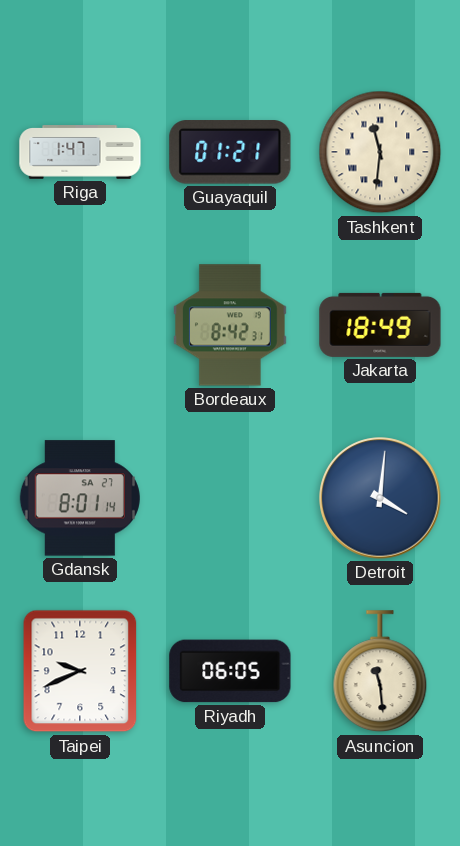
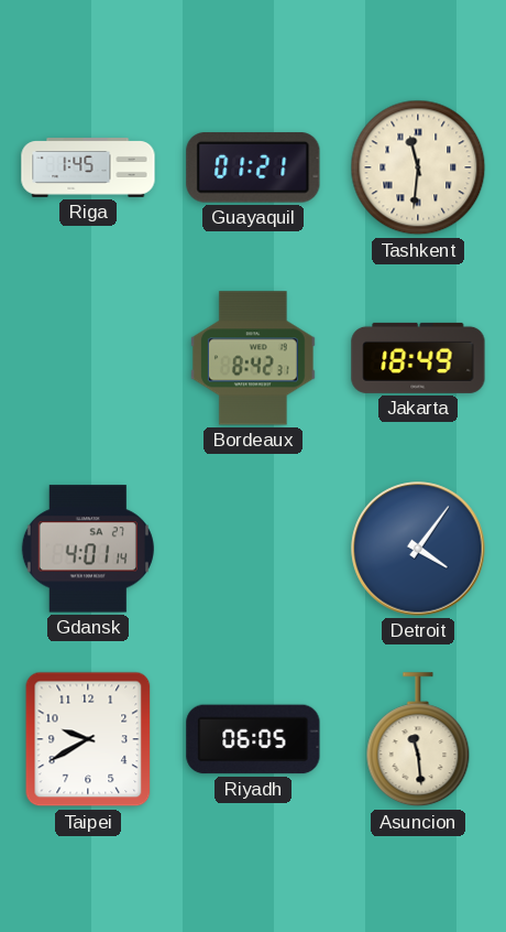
Riga: 1:47 -> 1:45 (88, 167)
Gdansk: 8:01 -> 4:01 (88, 549)
Detroit: 4:01 -> 4:06 (418, 549)
Taipei: 9:41 -> 9:40 (88, 739)
